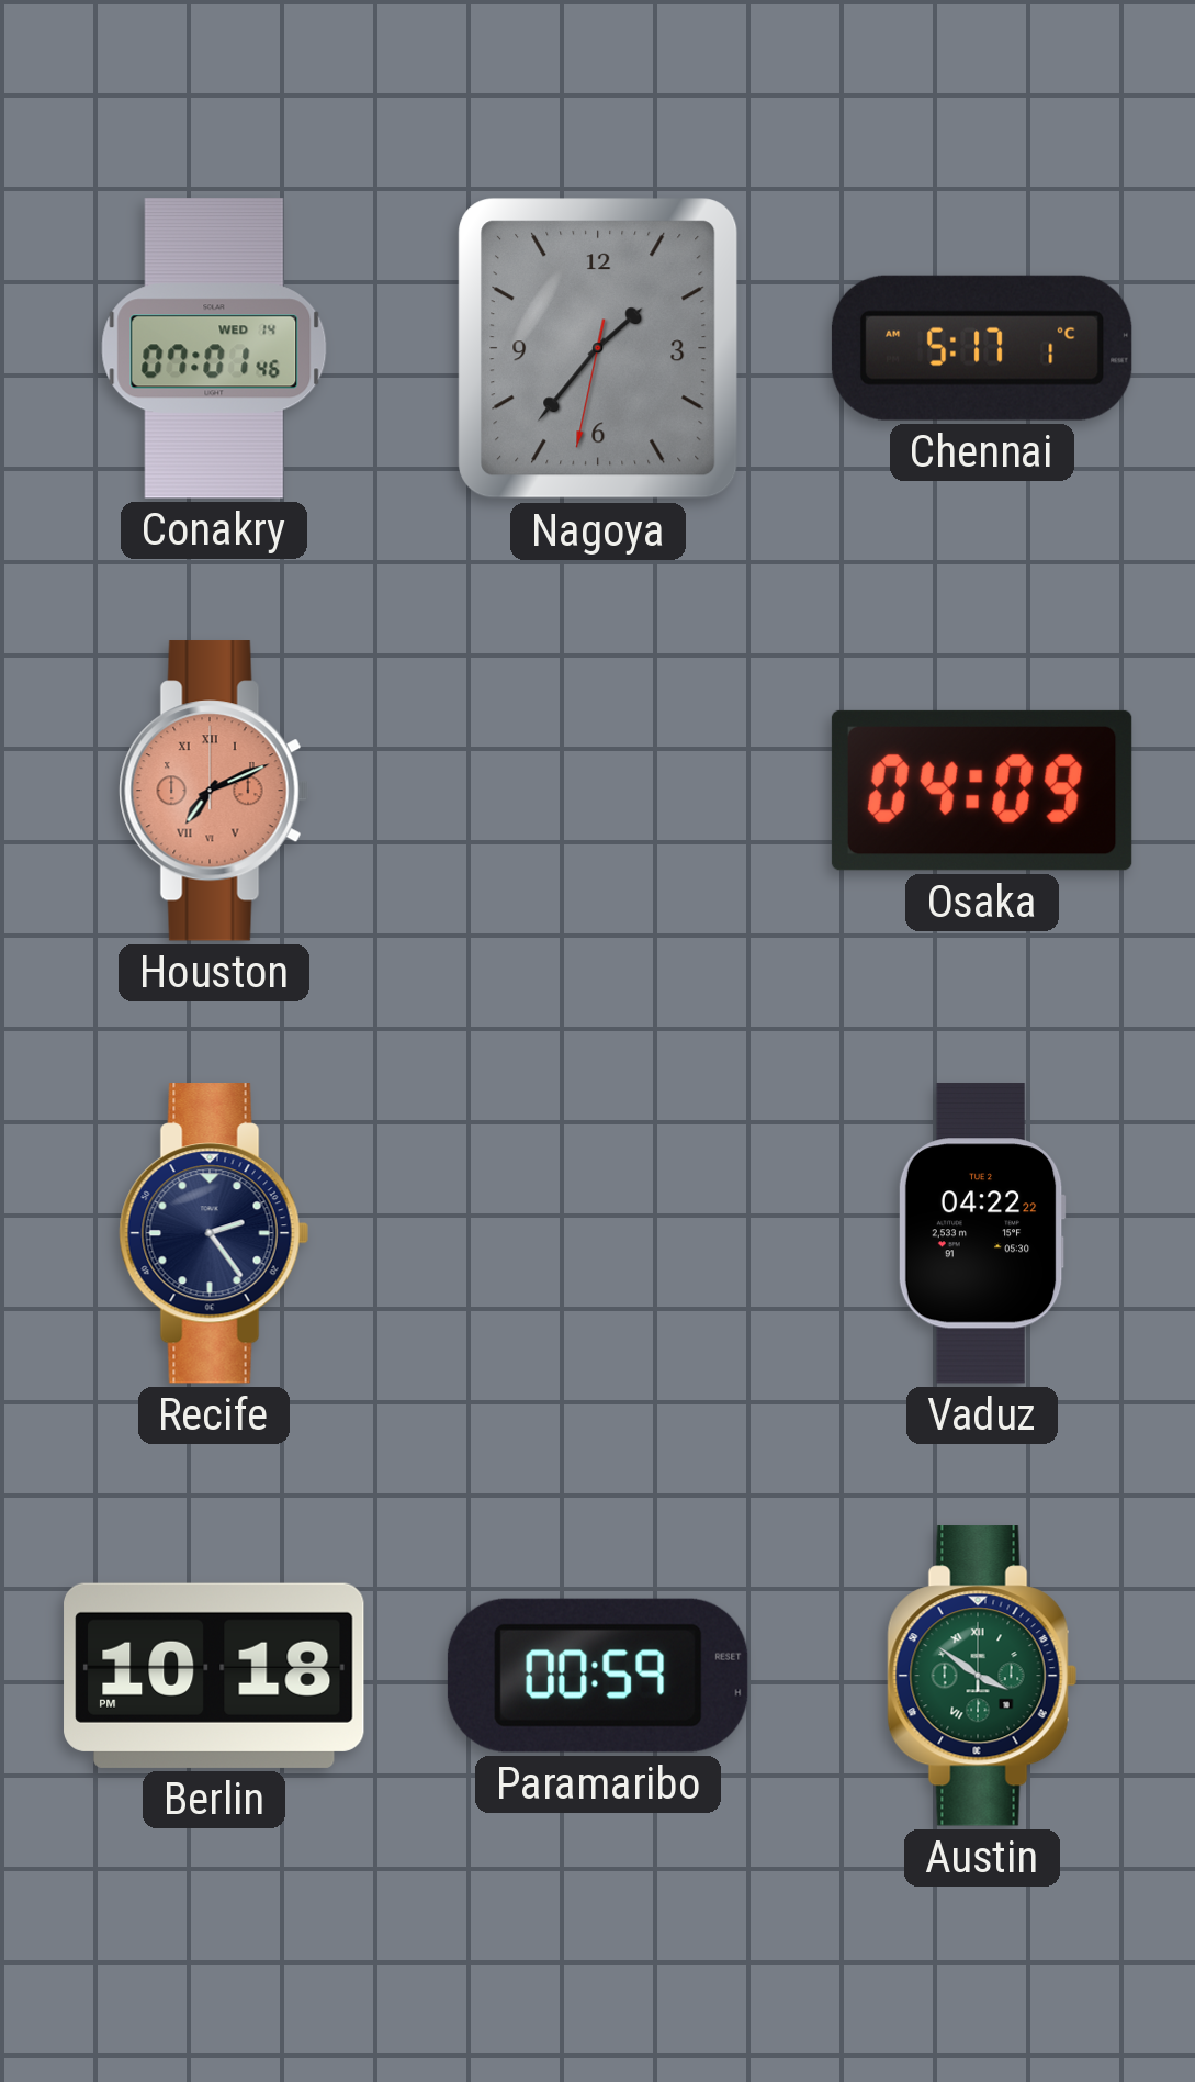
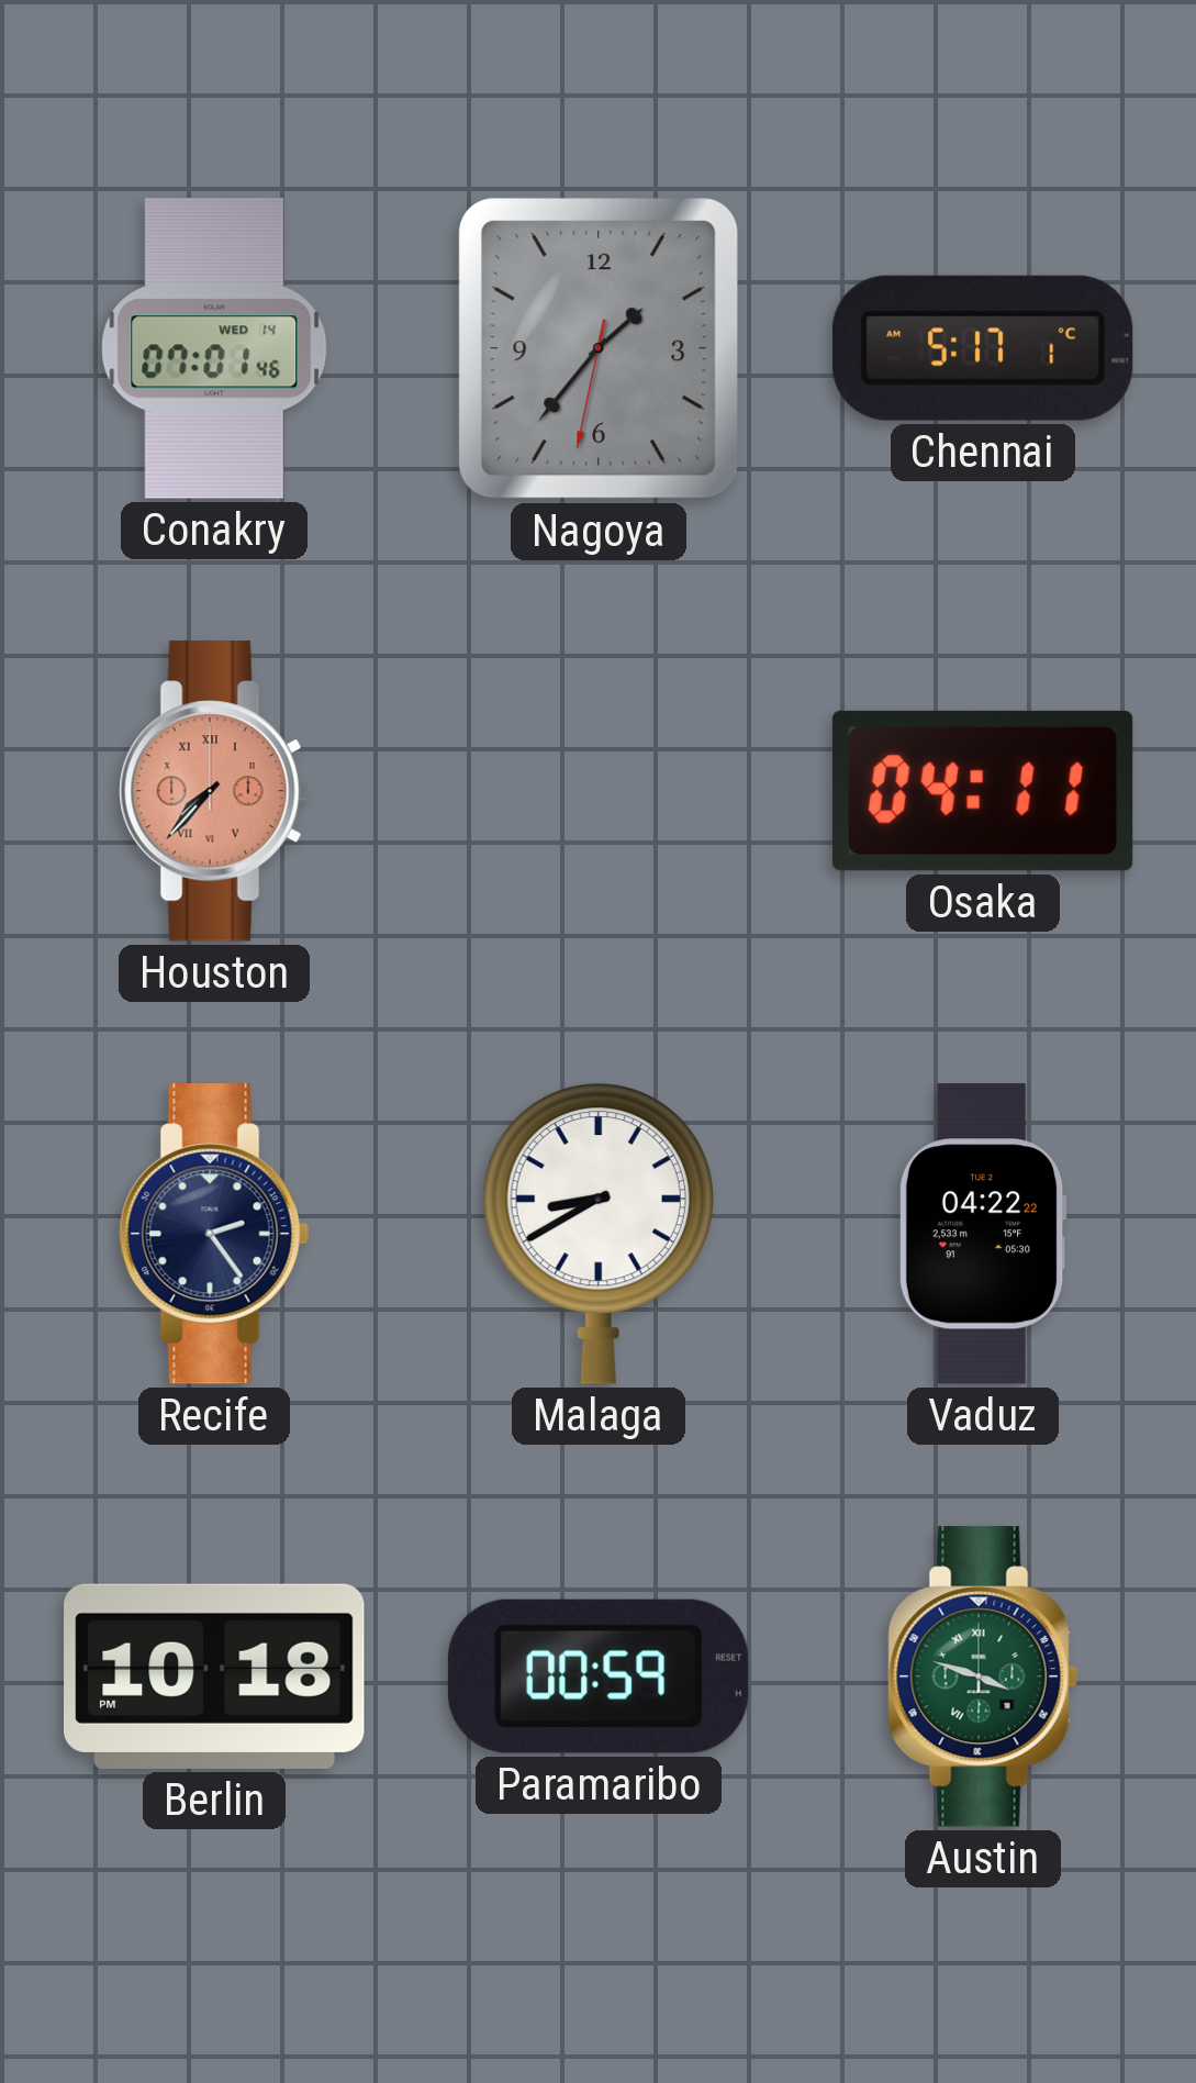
Houston: 7:11 -> 7:37 (214, 791)
Osaka: 04:09 -> 04:11 (983, 791)
Malaga: none -> 8:40 (599, 1234)
Austin: 3:51 -> 3:48 (983, 1677)
